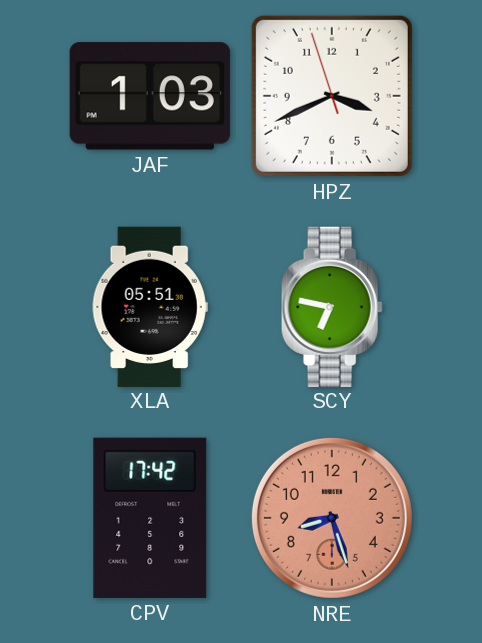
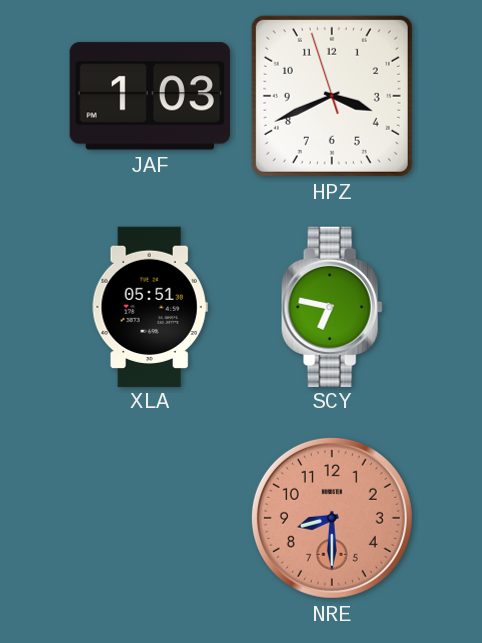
CPV: 17:42 -> none (150, 518)
NRE: 8:27 -> 8:30 (332, 518)
